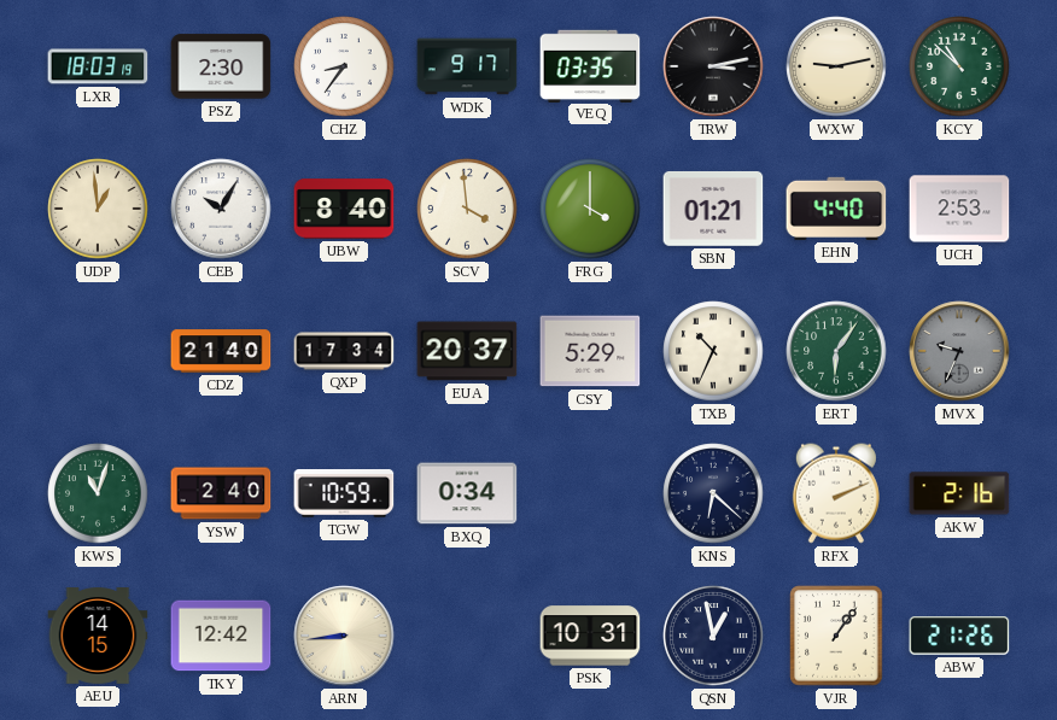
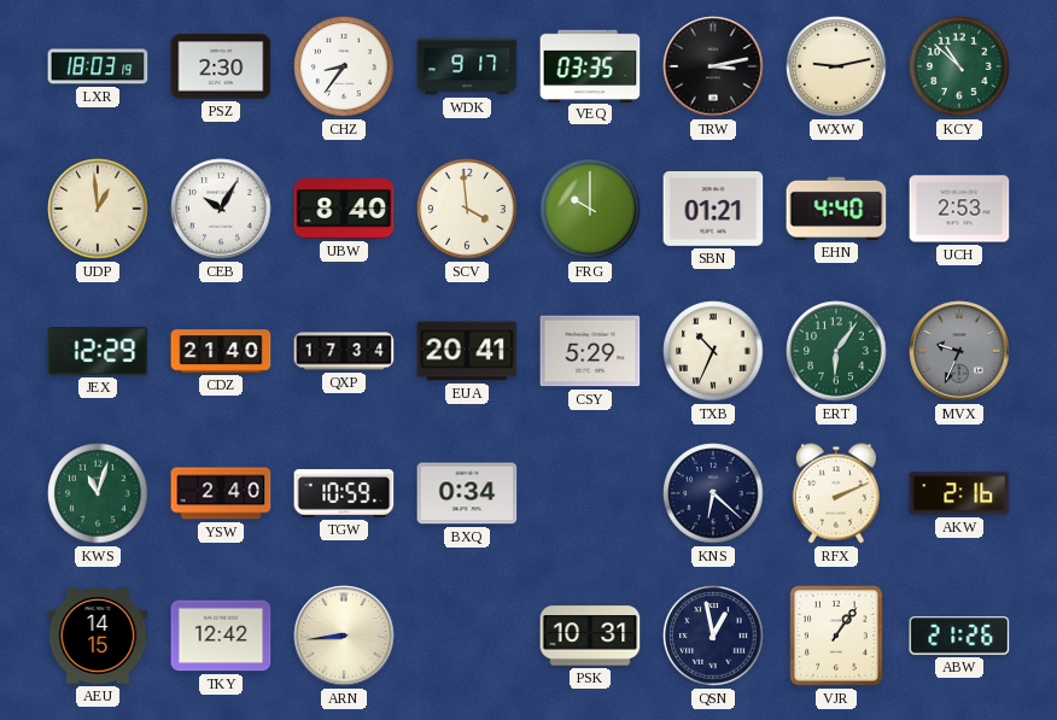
FRG: 4:00 -> 10:00 (590, 209)
JEX: none -> 12:29 (98, 352)
EUA: 20:37 -> 20:41 (467, 351)
